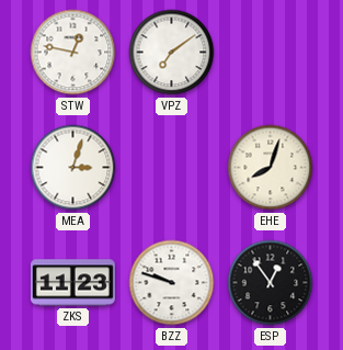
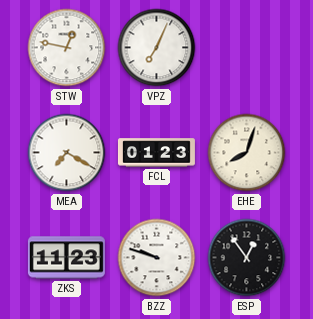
VPZ: 7:09 -> 7:04 (157, 48)
MEA: 3:03 -> 7:20 (67, 153)
FCL: none -> 01:23 (156, 153)
